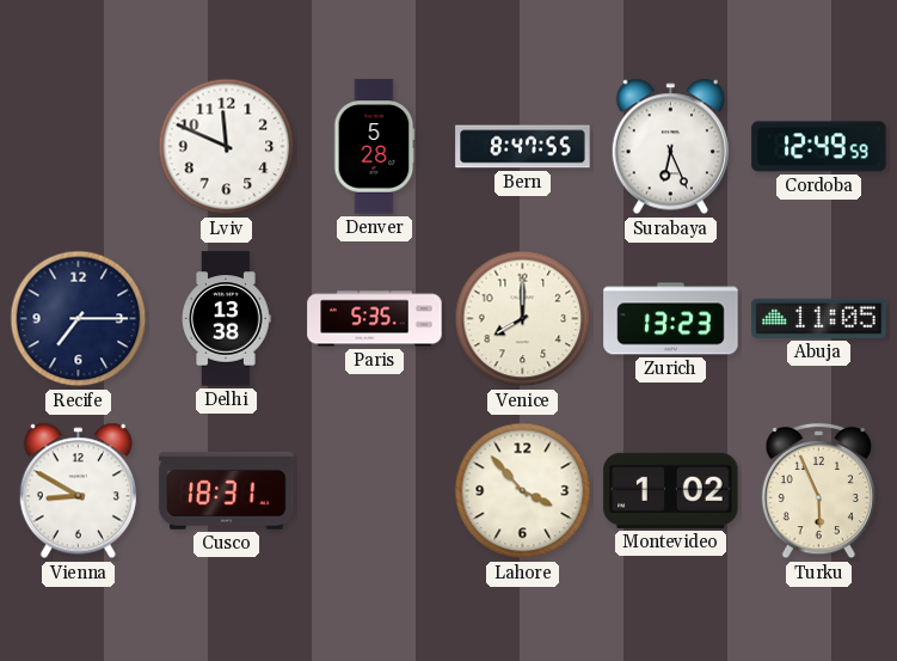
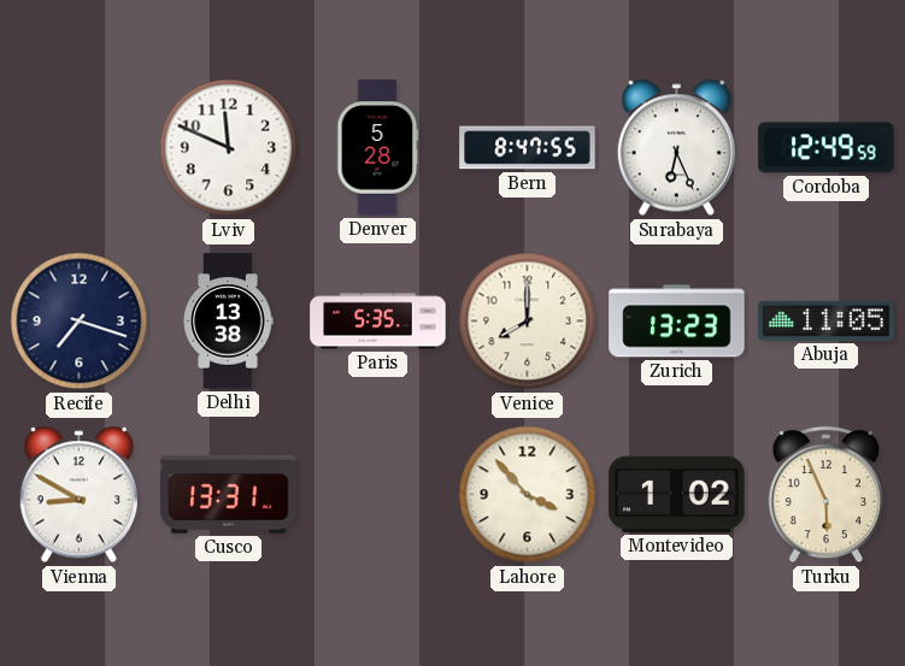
Recife: 7:15 -> 7:18 (80, 322)
Cusco: 18:31 -> 13:31 (229, 494)
